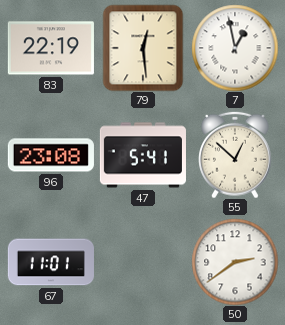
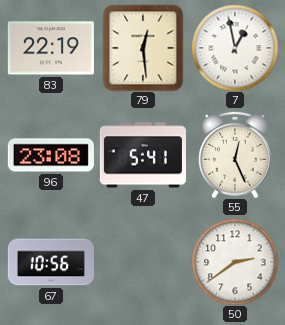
55: 12:52 -> 12:26 (236, 155)
67: 11:01 -> 10:56 (51, 262)
